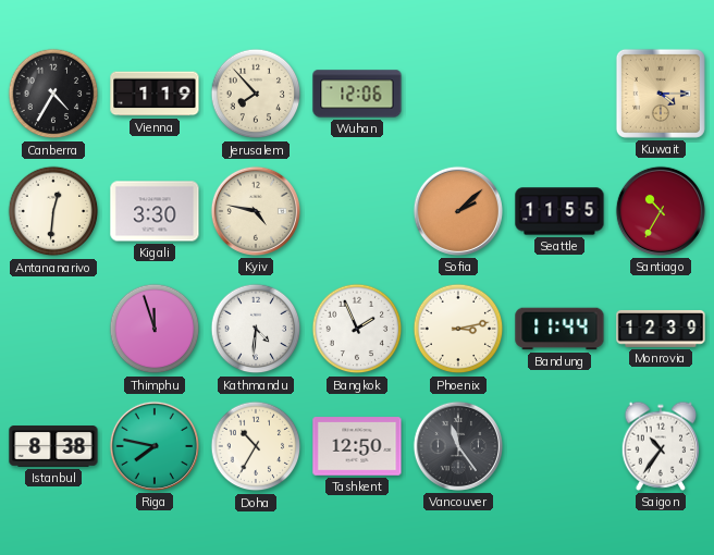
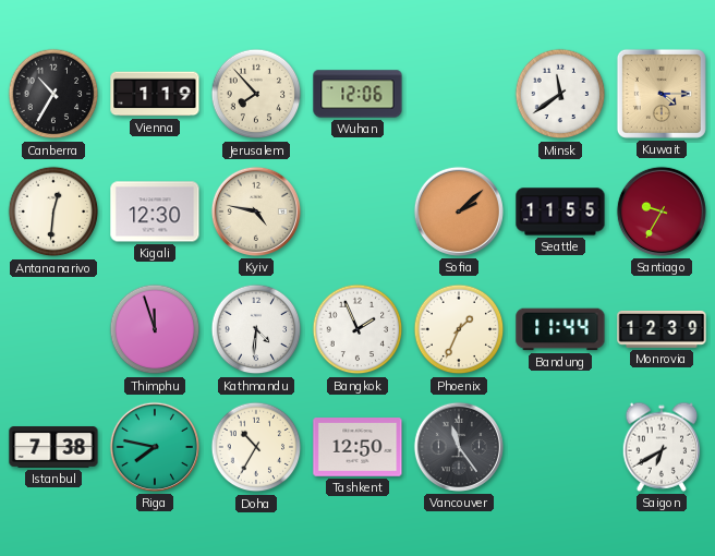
Canberra: 4:35 -> 10:35 (53, 94)
Minsk: none -> 11:39 (560, 94)
Kigali: 3:30 -> 12:30 (155, 211)
Santiago: 10:35 -> 9:35 (662, 211)
Phoenix: 3:13 -> 1:34 (459, 329)
Istanbul: 8:38 -> 7:38 (53, 447)
Saigon: 10:36 -> 6:40 (662, 447)
